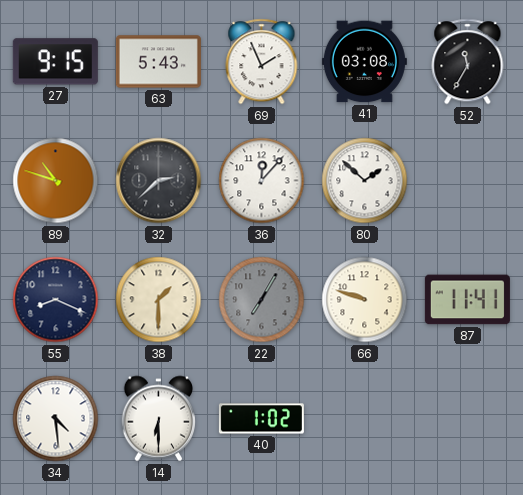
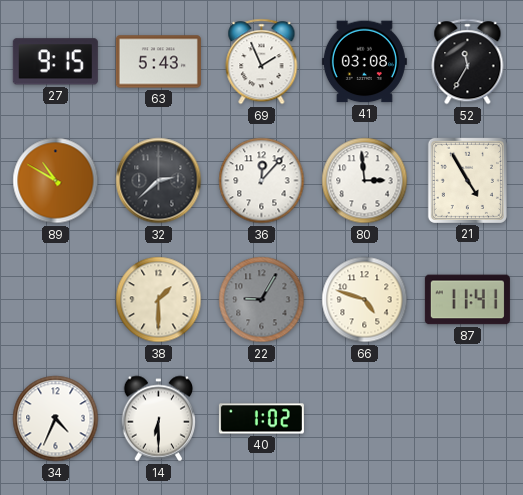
89: 10:48 -> 10:50 (56, 181)
80: 1:52 -> 2:59 (365, 181)
21: none -> 4:55 (467, 180)
55: 8:19 -> none (56, 300)
22: 7:05 -> 9:05 (262, 300)
66: 9:48 -> 4:48 (365, 300)
34: 4:29 -> 4:34 (56, 419)
